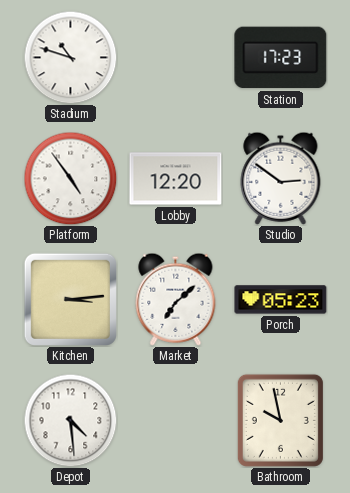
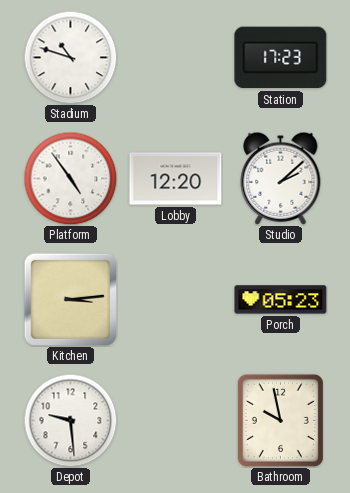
Studio: 2:51 -> 2:08 (281, 178)
Market: 7:08 -> none (176, 299)
Depot: 4:29 -> 9:29 (70, 420)
